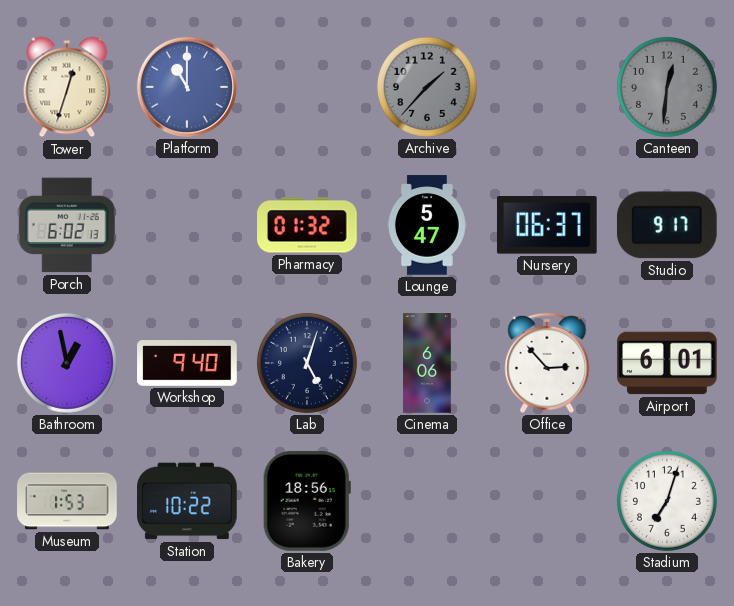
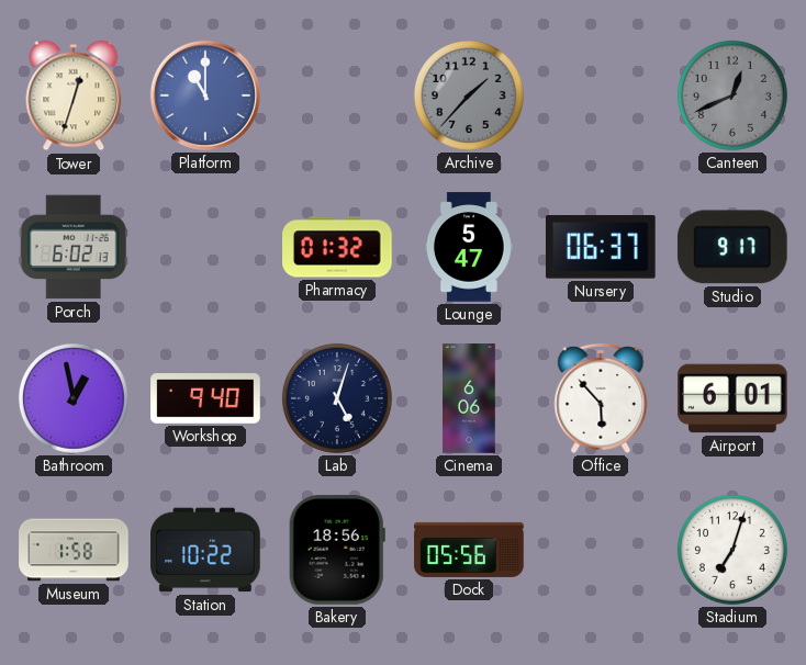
Canteen: 12:31 -> 12:41 (732, 95)
Office: 2:53 -> 5:53 (601, 398)
Museum: 1:53 -> 1:58 (74, 550)
Dock: none -> 05:56 (469, 550)
